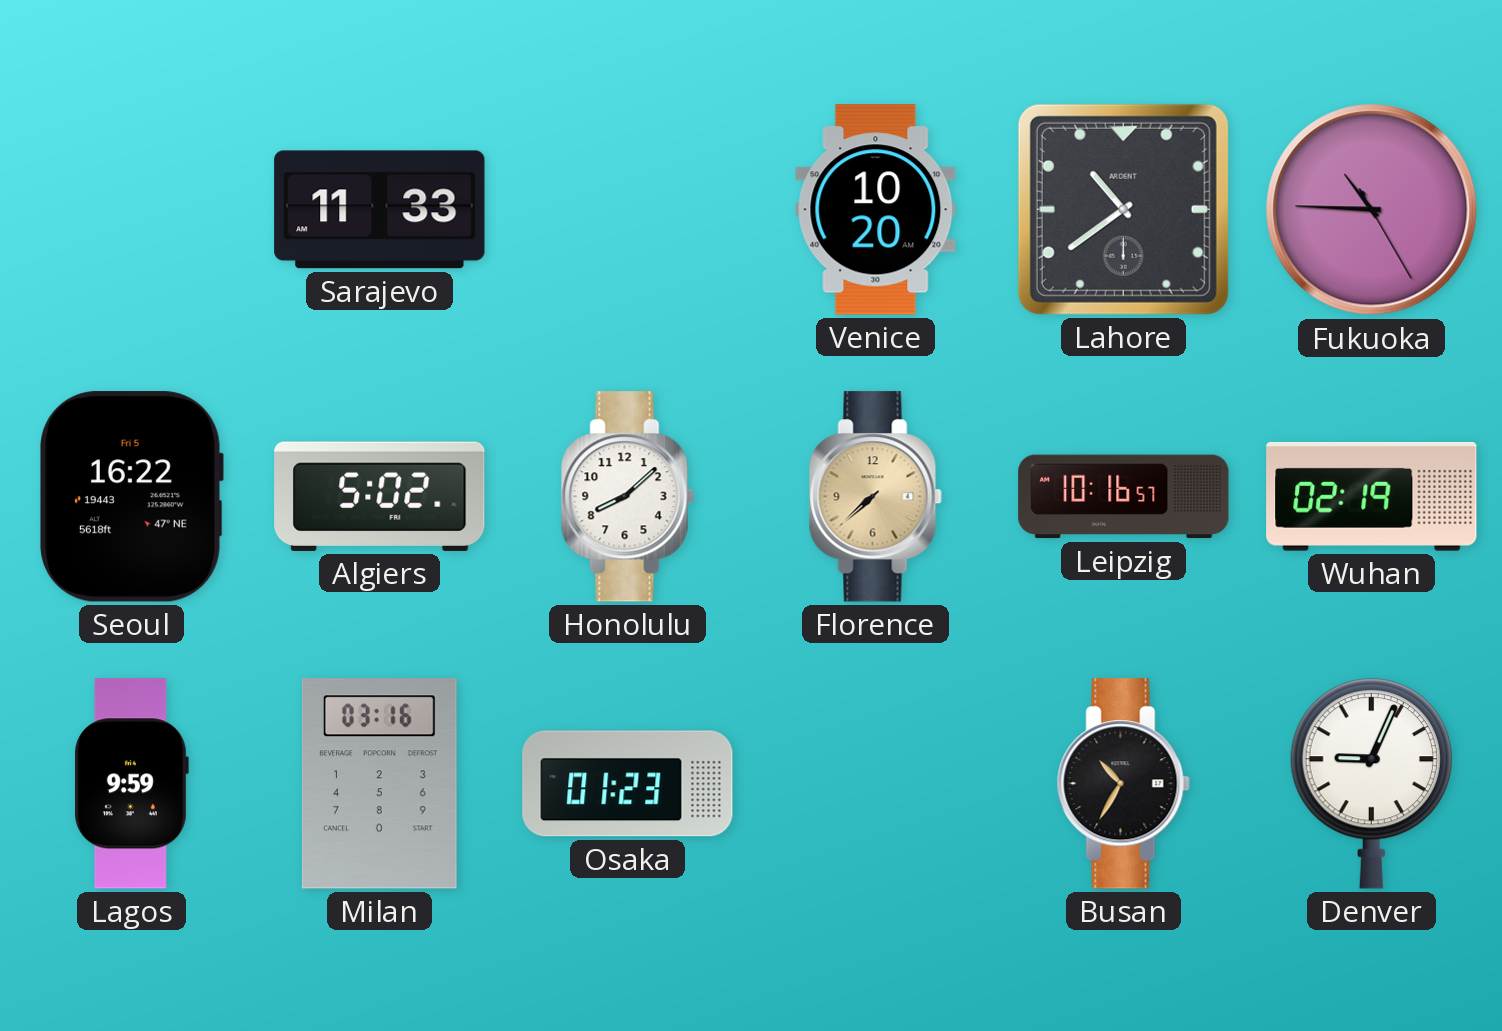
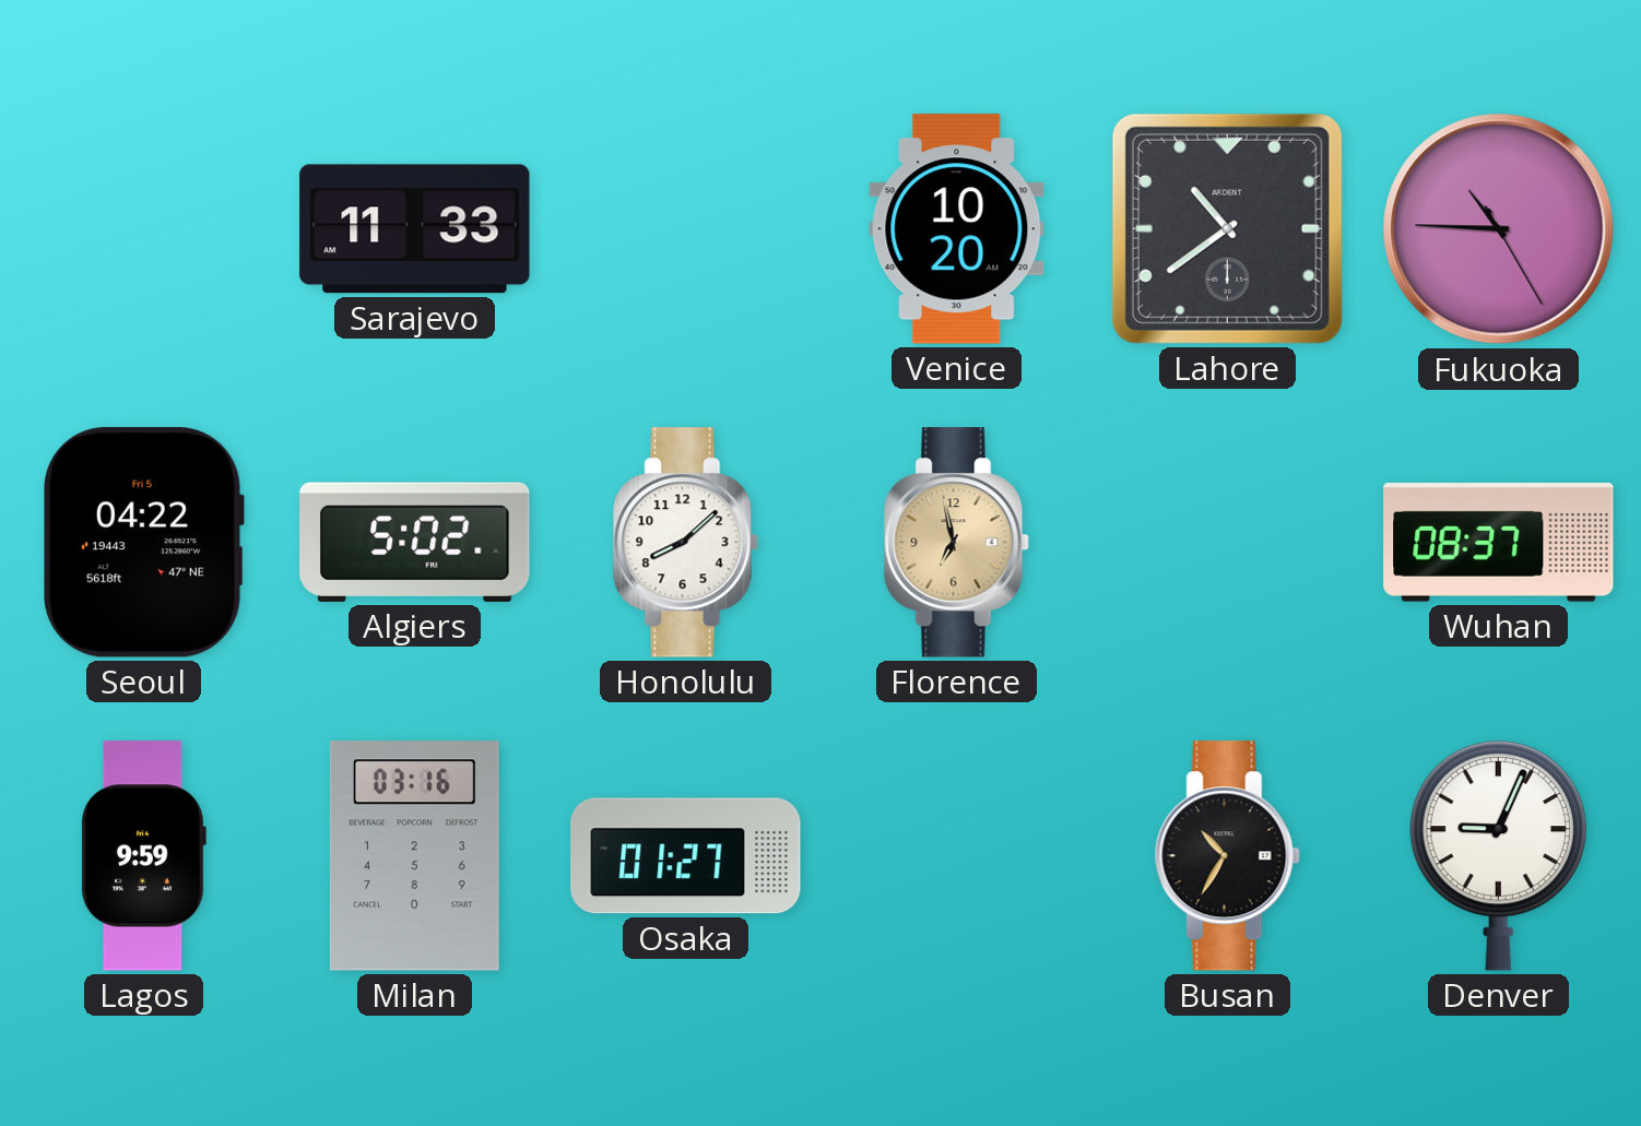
Seoul: 16:22 -> 04:22 (143, 543)
Florence: 7:38 -> 6:58 (956, 543)
Leipzig: 10:16 -> none (1124, 497)
Wuhan: 02:19 -> 08:37 (1499, 543)
Osaka: 01:23 -> 01:27 (686, 856)
